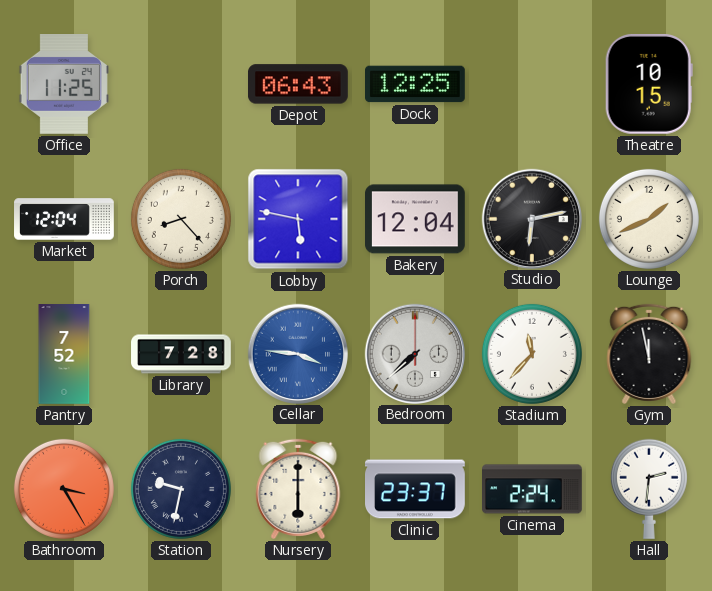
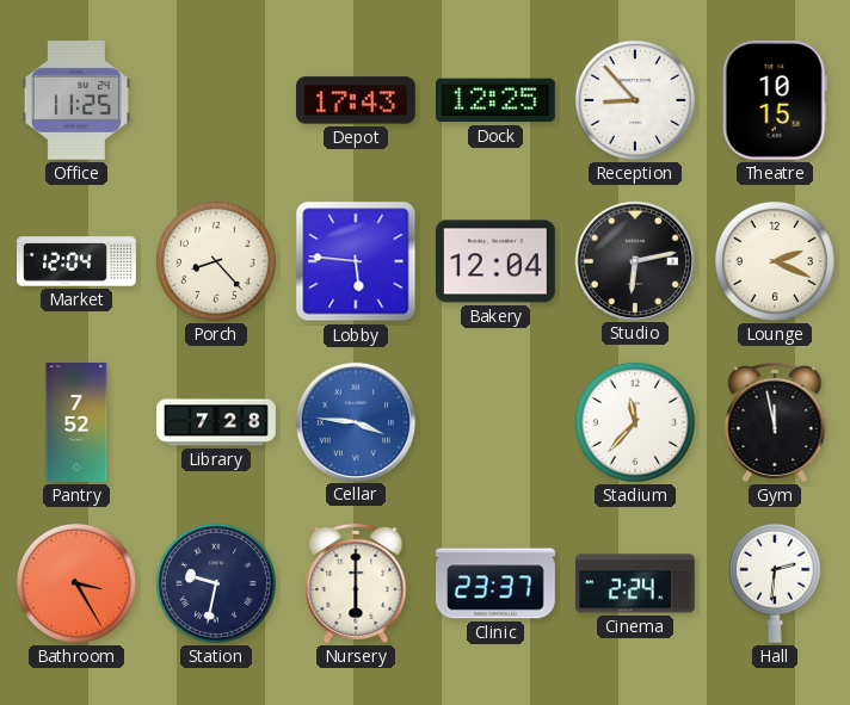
Depot: 06:43 -> 17:43 (357, 100)
Reception: none -> 8:53 (635, 100)
Lobby: 5:47 -> 5:46 (356, 261)
Lounge: 1:41 -> 2:19 (775, 261)
Bedroom: 7:38 -> none (414, 353)
